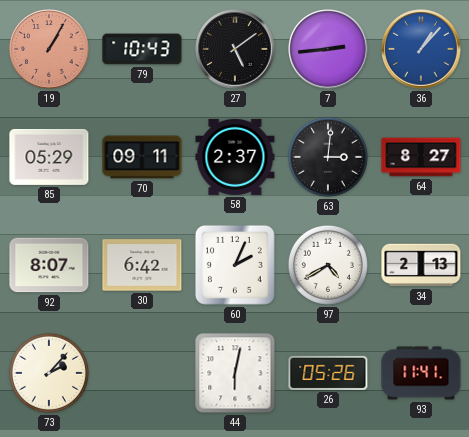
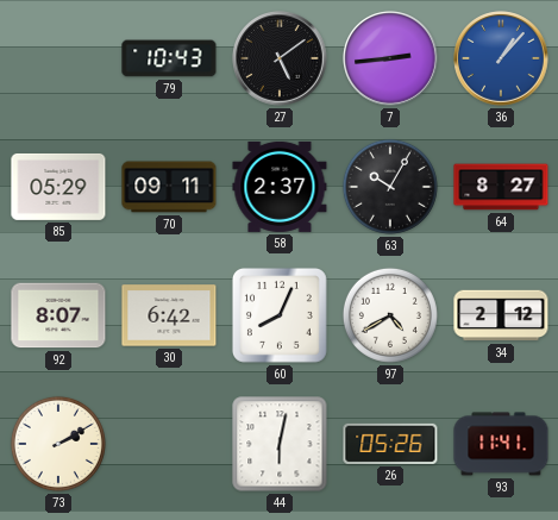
19: 1:05 -> none (49, 49)
63: 3:01 -> 10:05 (390, 187)
60: 2:04 -> 8:04 (280, 315)
34: 2:13 -> 2:12 (501, 315)
73: 2:07 -> 2:10 (58, 444)
